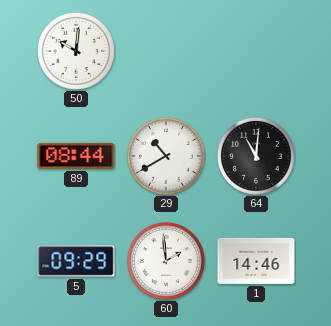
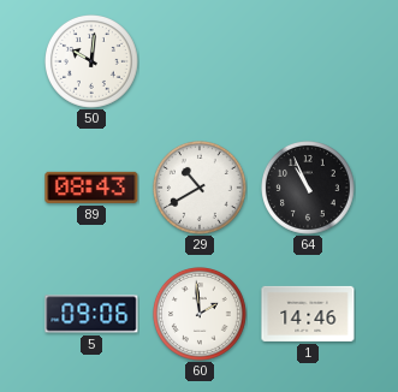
89: 08:44 -> 08:43 (91, 188)
64: 11:01 -> 10:56 (309, 189)
5: 09:29 -> 09:06 (91, 314)
